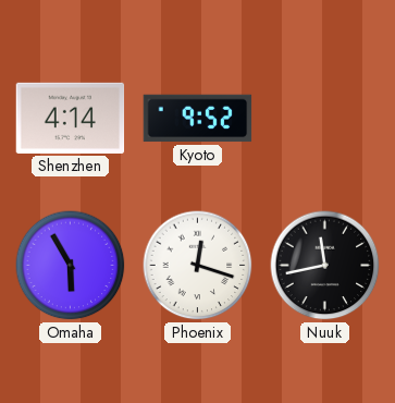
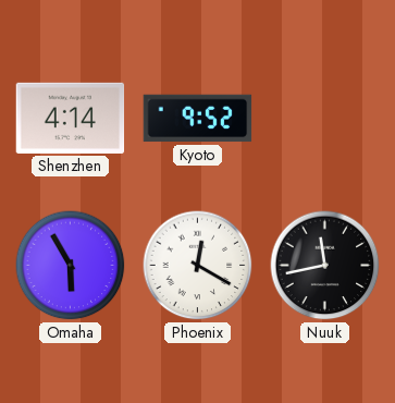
Phoenix: 12:18 -> 12:20 (198, 266)
